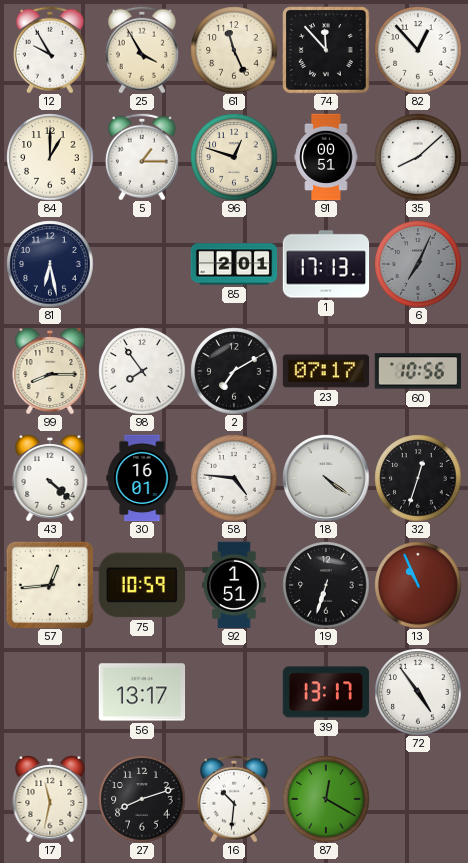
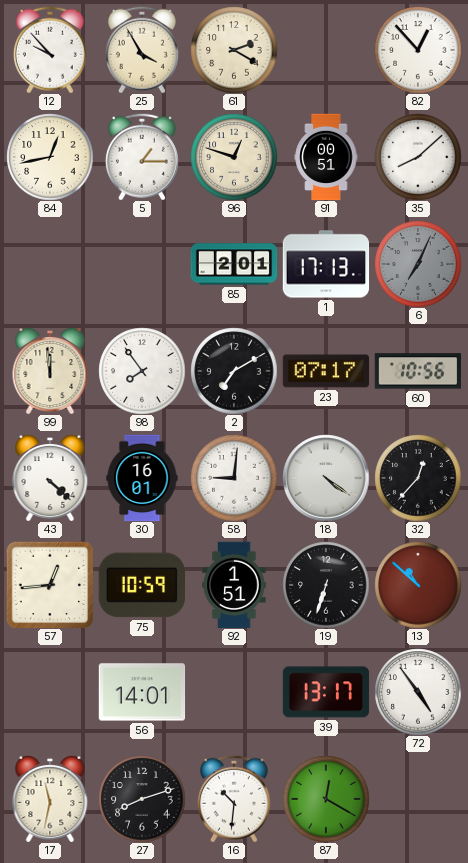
12: 9:55 -> 9:53 (50, 50)
61: 11:26 -> 2:20 (234, 50)
74: 11:53 -> none (326, 50)
84: 1:00 -> 12:43 (50, 157)
81: 6:28 -> none (50, 264)
99: 8:15 -> 11:59 (50, 371)
58: 4:46 -> 9:01 (234, 478)
32: 12:33 -> 12:37 (418, 478)
13: 10:56 -> 10:52 (418, 585)
56: 13:17 -> 14:01 (142, 692)
